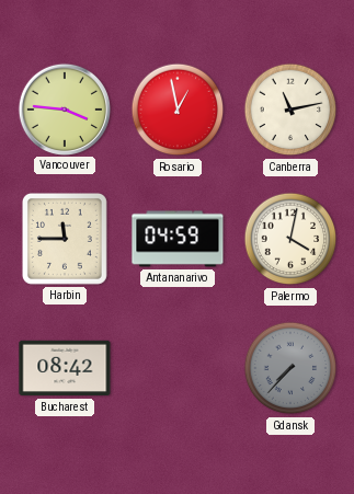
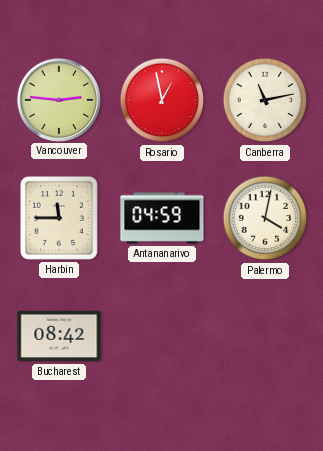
Vancouver: 3:46 -> 2:46 (58, 99)
Gdansk: 7:37 -> none (290, 368)
